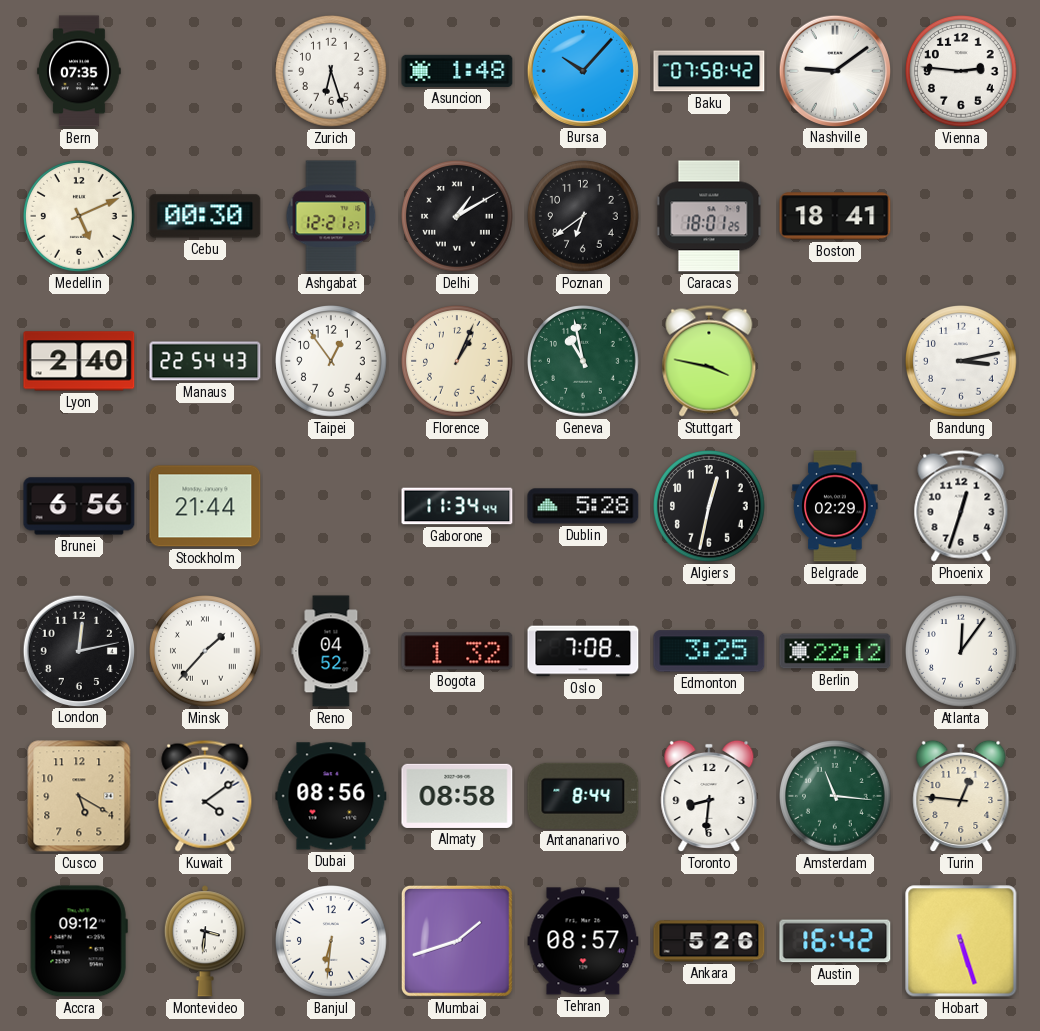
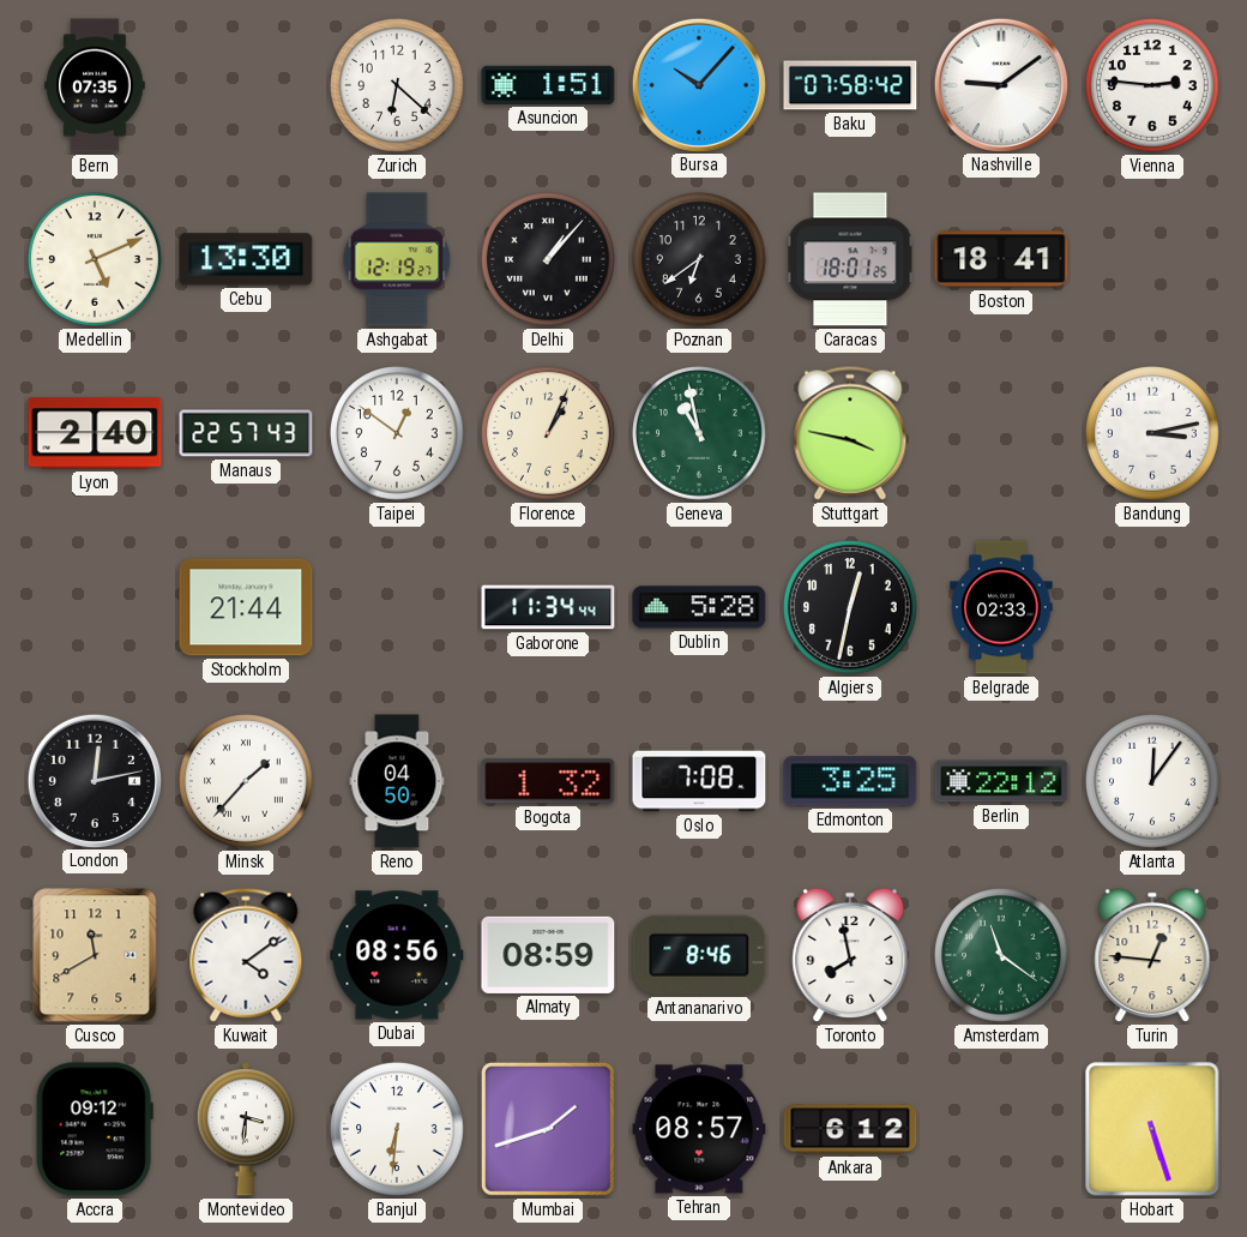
Zurich: 6:27 -> 6:22 (398, 86)
Asuncion: 1:48 -> 1:51 (548, 85)
Cebu: 00:30 -> 13:30 (246, 259)
Ashgabat: 12:21 -> 12:19 (397, 259)
Delhi: 1:10 -> 1:07 (549, 260)
Manaus: 22:54 -> 22:57 (246, 433)
Taipei: 12:54 -> 12:51 (398, 434)
Brunei: 6:56 -> none (79, 506)
Belgrade: 02:29 -> 02:33 (1001, 607)
Phoenix: 12:33 -> none (961, 506)
Reno: 04:52 -> 04:50 (397, 781)
Cusco: 5:20 -> 11:40 (95, 955)
Almaty: 08:58 -> 08:59 (548, 955)
Antananarivo: 8:44 -> 8:46 (699, 955)
Toronto: 8:31 -> 7:58 (850, 955)
Amsterdam: 11:16 -> 11:21 (1002, 956)
Ankara: 5:26 -> 6:12 (850, 1129)
Austin: 16:42 -> none (835, 941)
